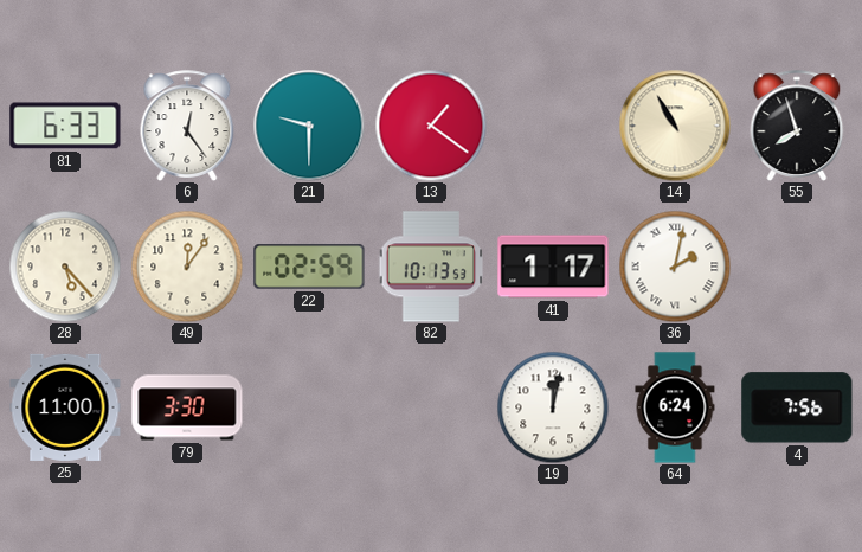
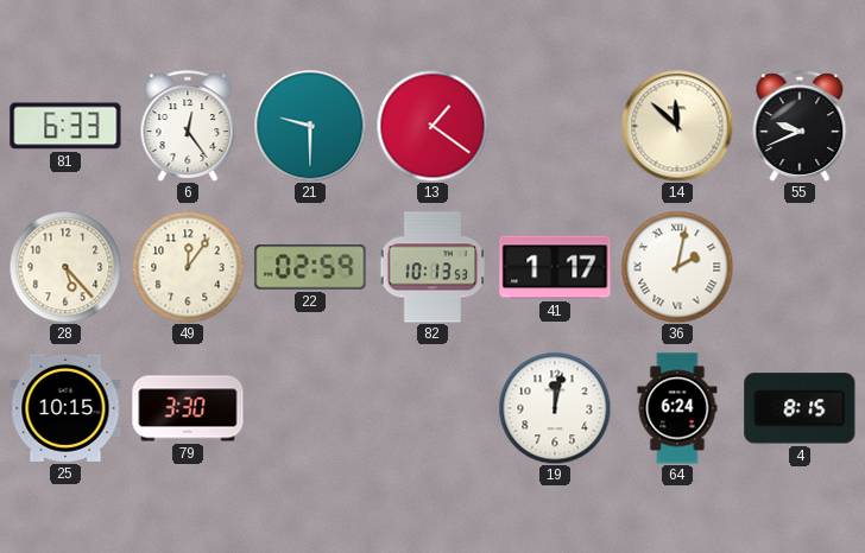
14: 10:55 -> 11:52 (677, 126)
55: 7:57 -> 9:41 (800, 126)
25: 11:00 -> 10:15 (65, 408)
4: 7:56 -> 8:15 (800, 408)
